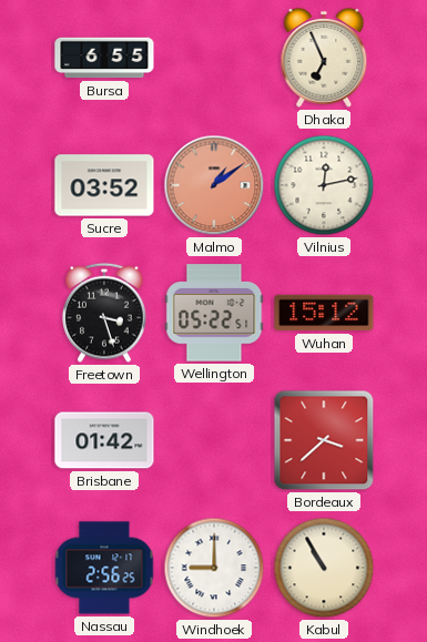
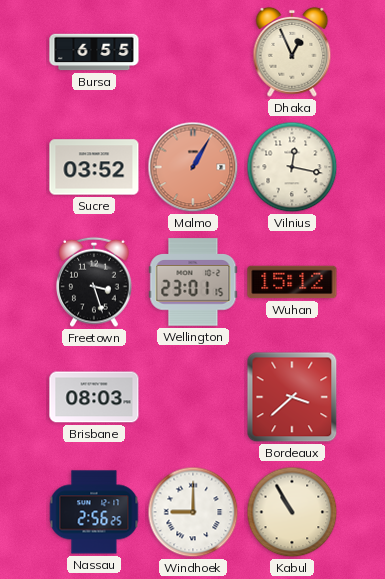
Dhaka: 6:56 -> 12:56 (292, 52)
Malmo: 1:09 -> 1:05 (193, 167)
Vilnius: 12:13 -> 12:17 (292, 167)
Wellington: 05:22 -> 23:01 (193, 282)
Brisbane: 01:42 -> 08:03 (94, 397)
